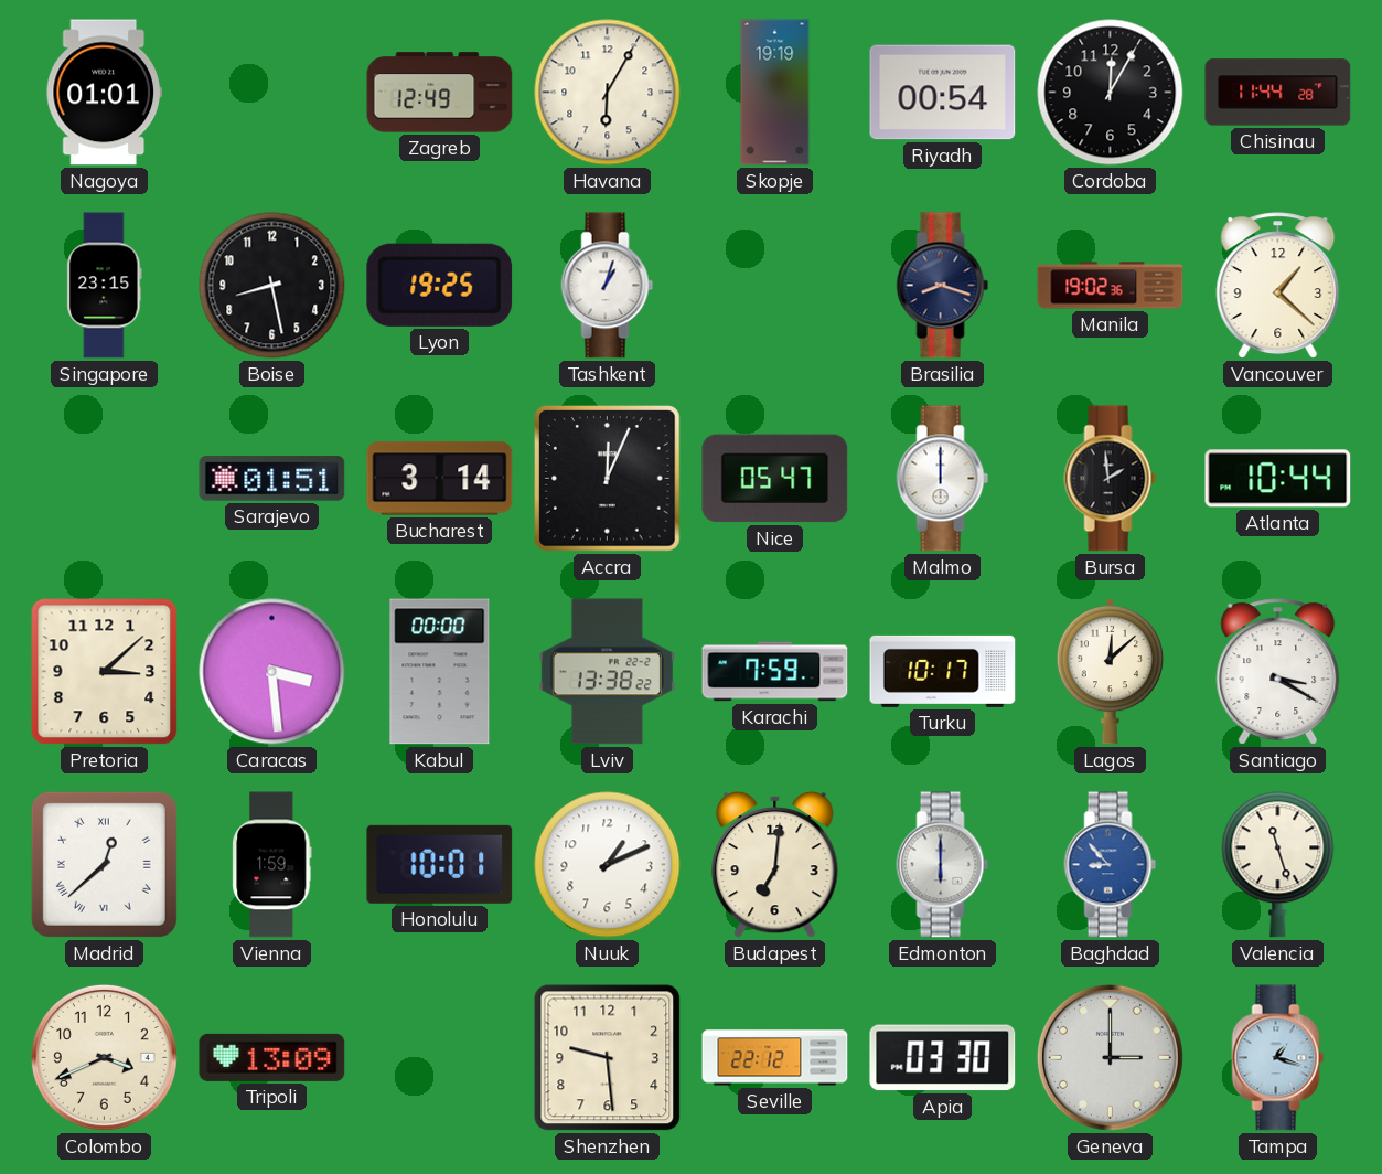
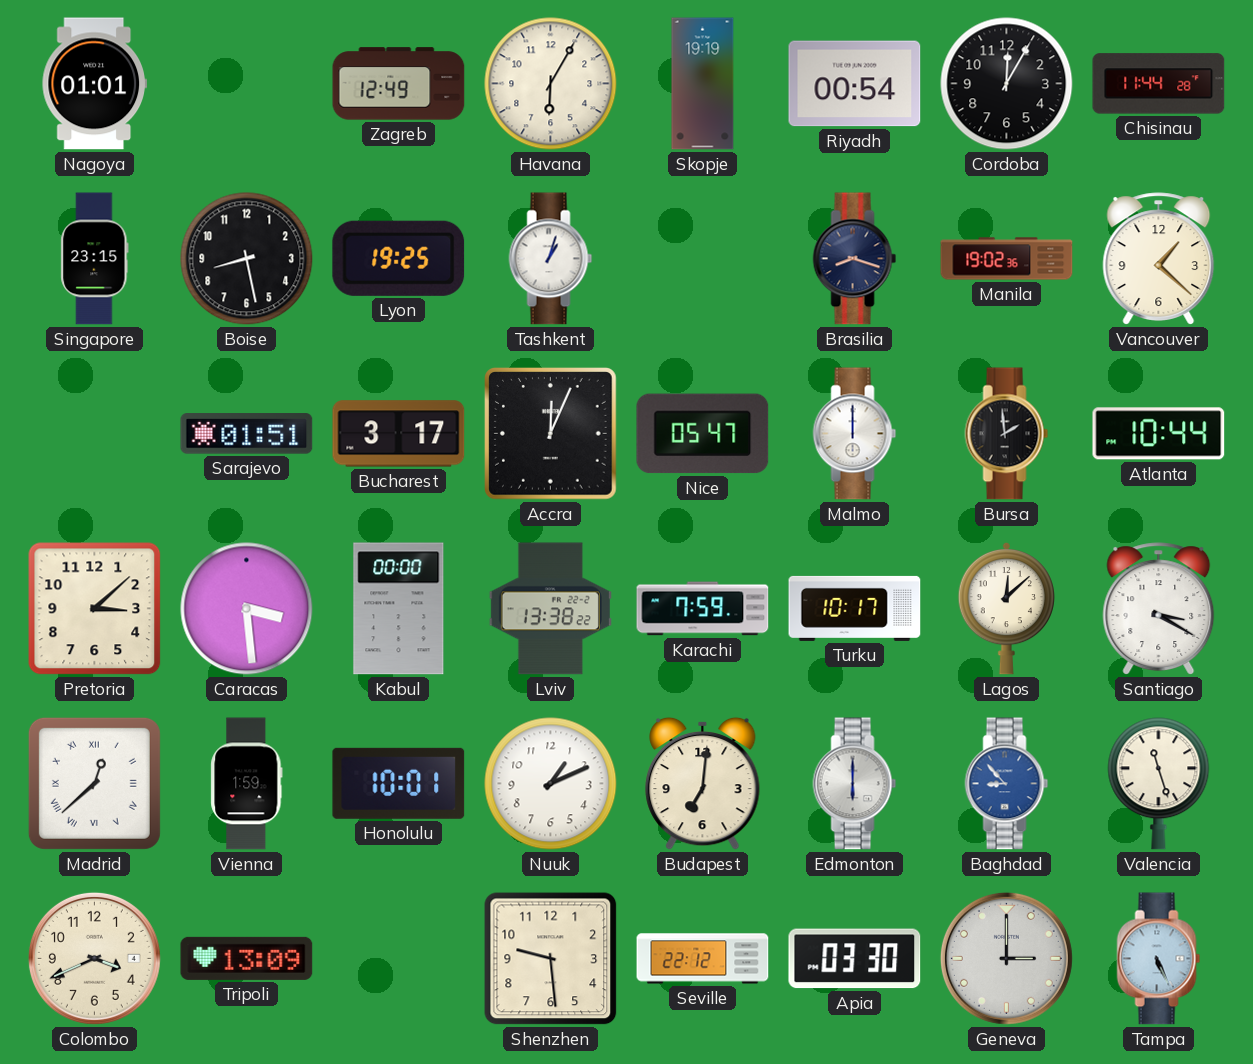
Bucharest: 3:14 -> 3:17 (399, 434)
Tampa: 1:18 -> 5:26 (1159, 959)
